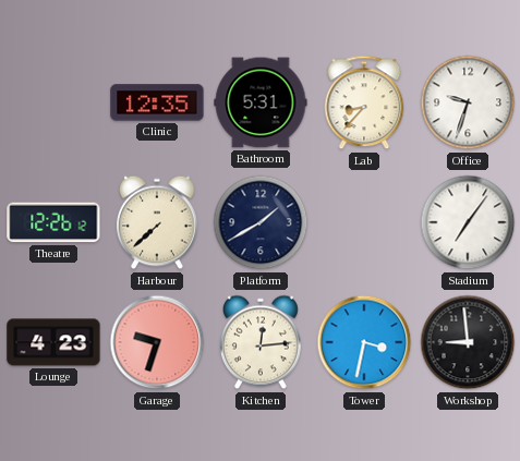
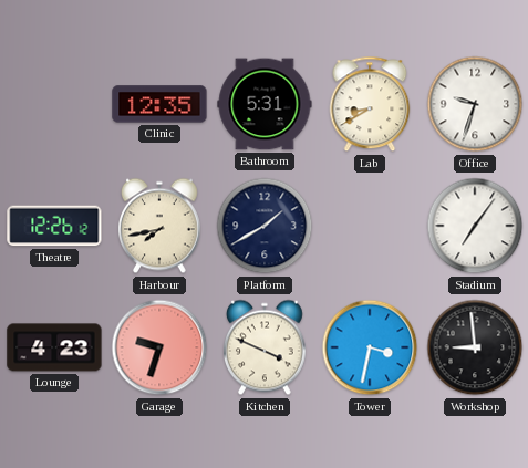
Lab: 8:37 -> 8:40 (370, 104)
Harbour: 7:38 -> 7:43 (159, 226)
Kitchen: 12:14 -> 3:49 (265, 347)
